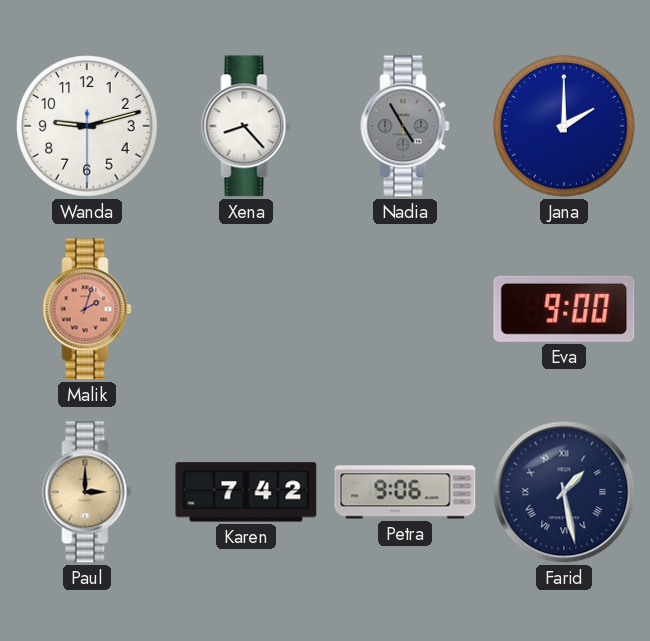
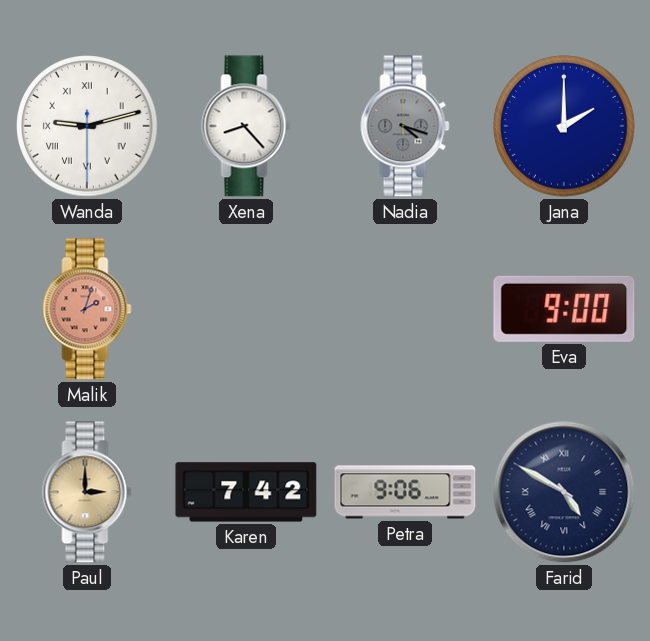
Wanda numerals: Arabic -> Roman (87, 126)
Nadia: 4:55 -> 4:18 (405, 126)
Farid: 1:28 -> 4:50 (564, 492)
